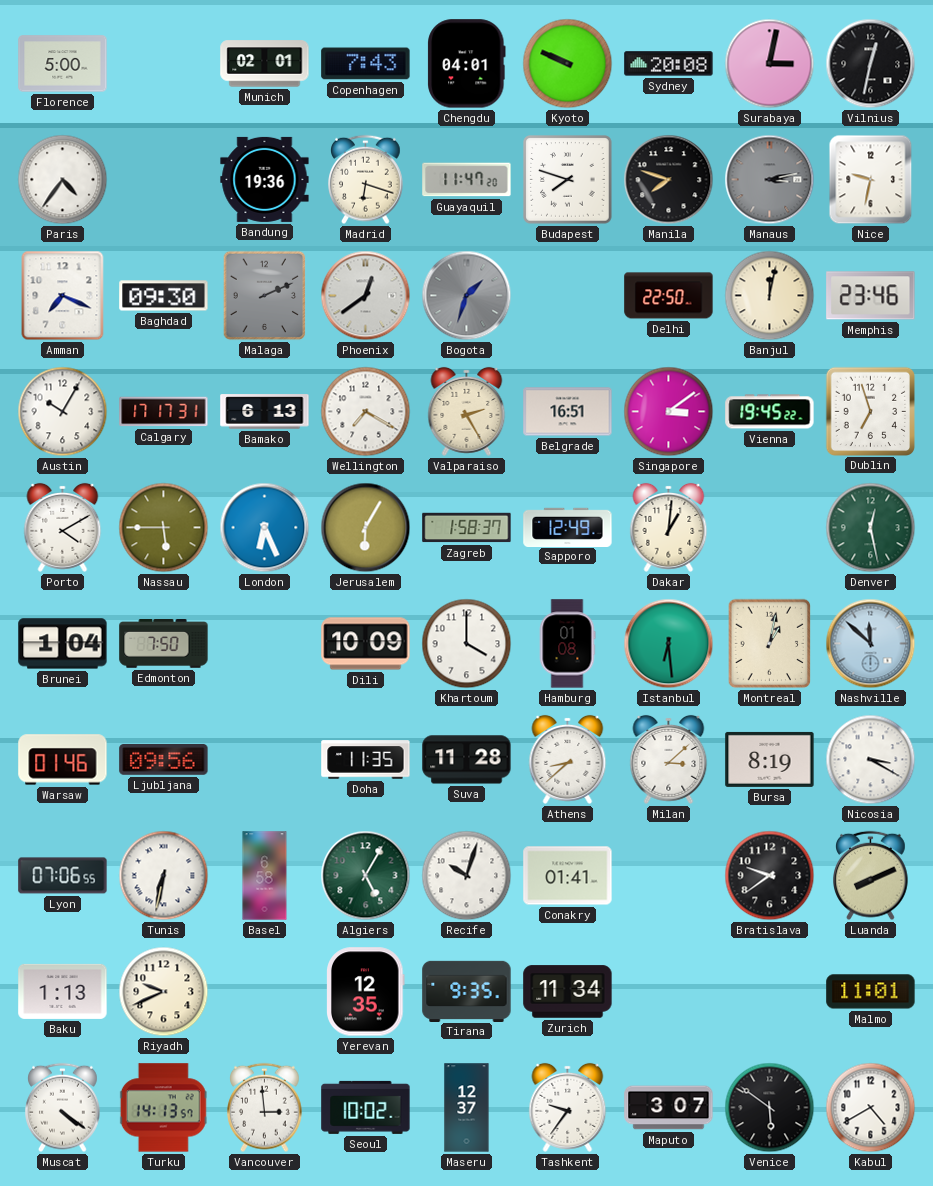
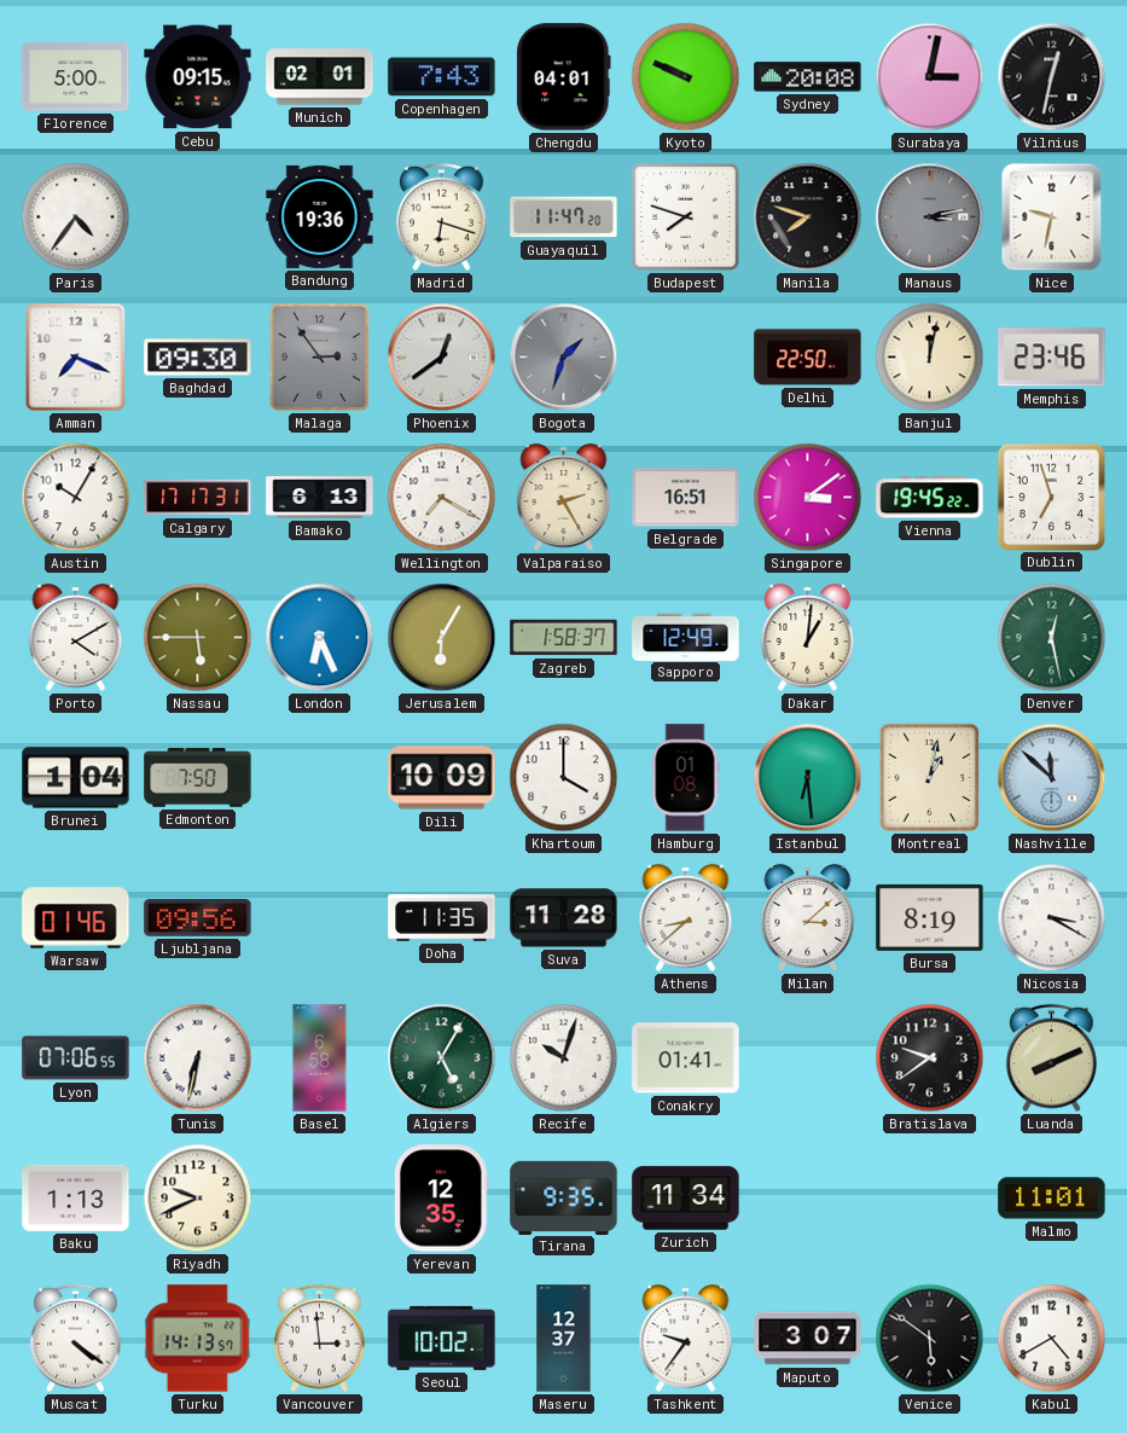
Cebu: none -> 09:15 (198, 77)
Malaga: 2:11 -> 2:54 (320, 358)
